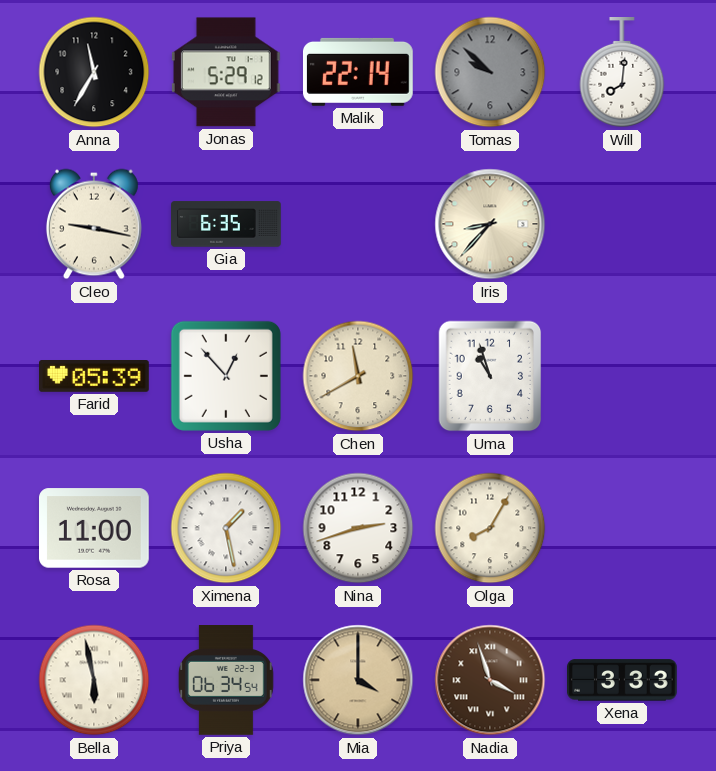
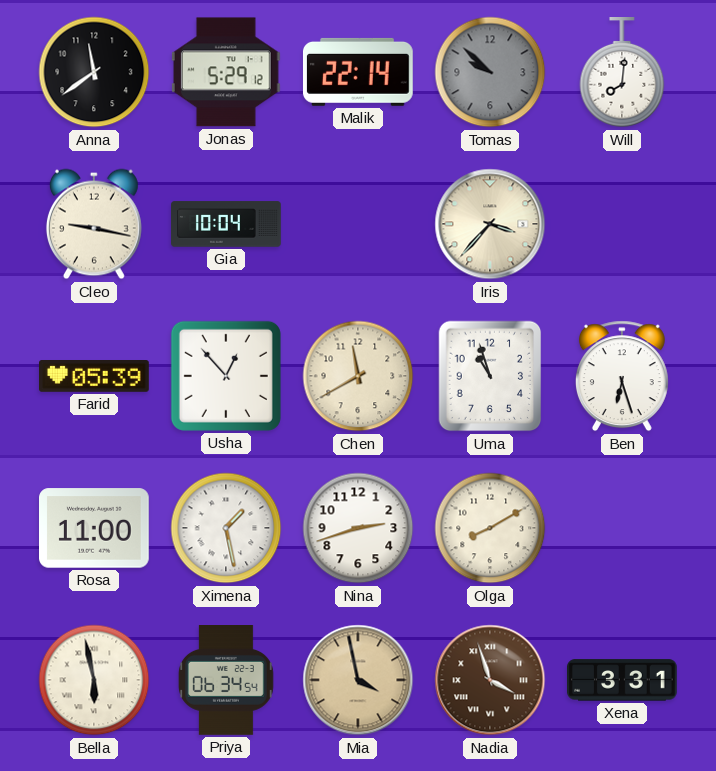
Anna: 11:35 -> 11:39 (94, 72)
Gia: 6:35 -> 10:04 (226, 224)
Iris: 8:37 -> 3:37 (490, 224)
Ben: none -> 6:27 (622, 376)
Olga: 8:05 -> 8:10 (490, 528)
Mia: 4:00 -> 3:58 (358, 680)
Xena: 3:33 -> 3:31 (623, 680)
